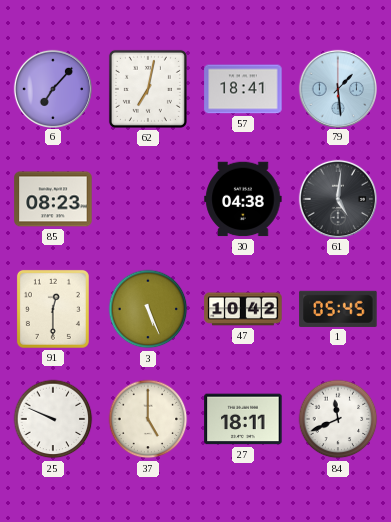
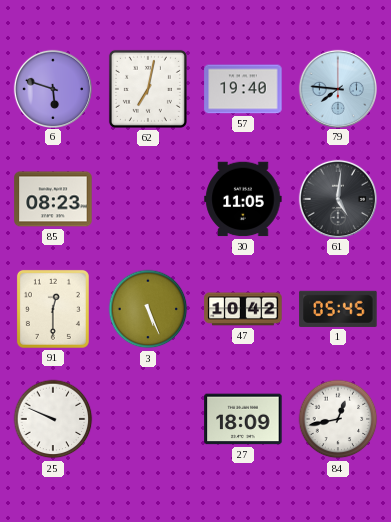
6: 7:07 -> 5:48 (52, 88)
57: 18:41 -> 19:40 (243, 89)
79: 1:29 -> 7:46 (337, 88)
30: 04:38 -> 11:05 (243, 199)
37: 5:00 -> none (148, 419)
27: 18:11 -> 18:09 (243, 419)
84: 11:41 -> 12:43 (338, 419)
